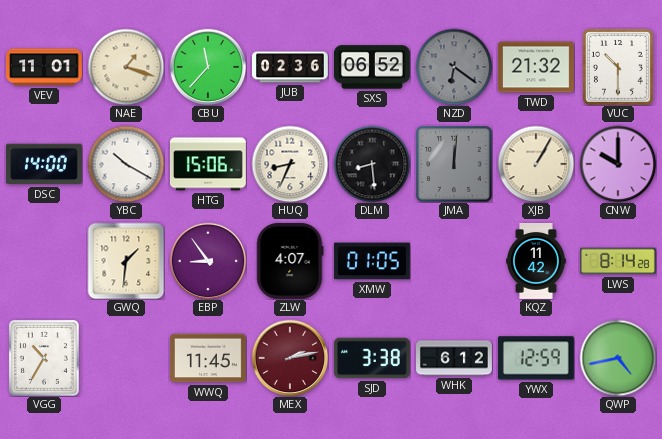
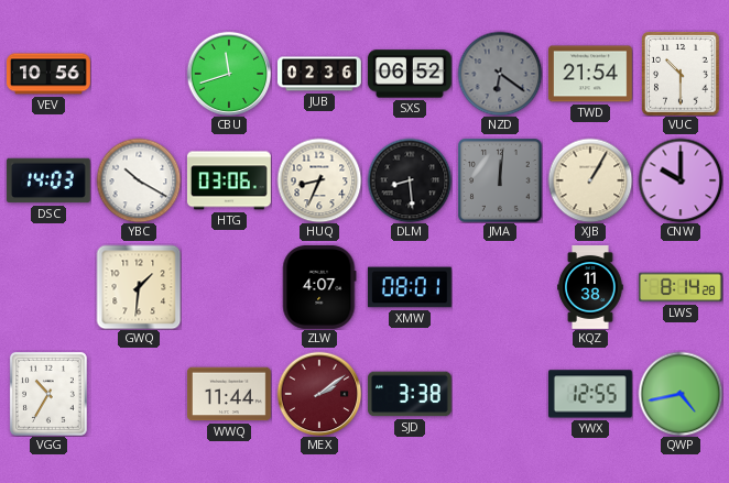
VEV: 11:01 -> 10:56 (50, 74)
NAE: 1:18 -> none (126, 67)
CBU: 11:37 -> 11:42 (229, 74)
TWD: 21:32 -> 21:54 (590, 74)
DSC: 14:00 -> 14:03 (48, 180)
HTG: 15:06 -> 03:06 (229, 180)
EBP: 8:54 -> none (208, 261)
XMW: 01:05 -> 08:01 (410, 287)
KQZ: 11:42 -> 11:38 (590, 288)
WWQ: 11:45 -> 11:44 (229, 394)
MEX: 2:13 -> 2:09 (319, 394)
WHK: 6:12 -> none (455, 358)
YWX: 12:59 -> 12:55 (590, 394)
